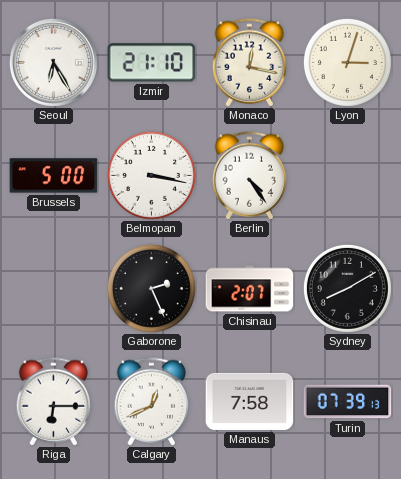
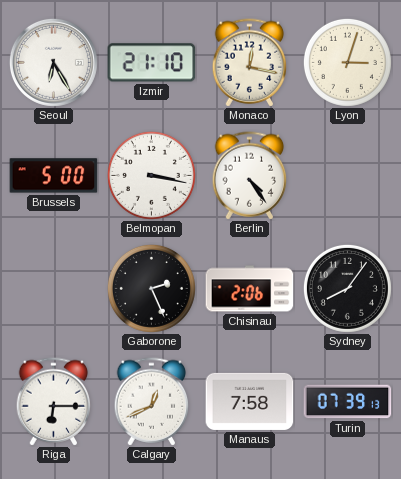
Chisinau: 2:07 -> 2:06 (250, 289)
Sydney: 8:10 -> 8:06 (347, 288)
